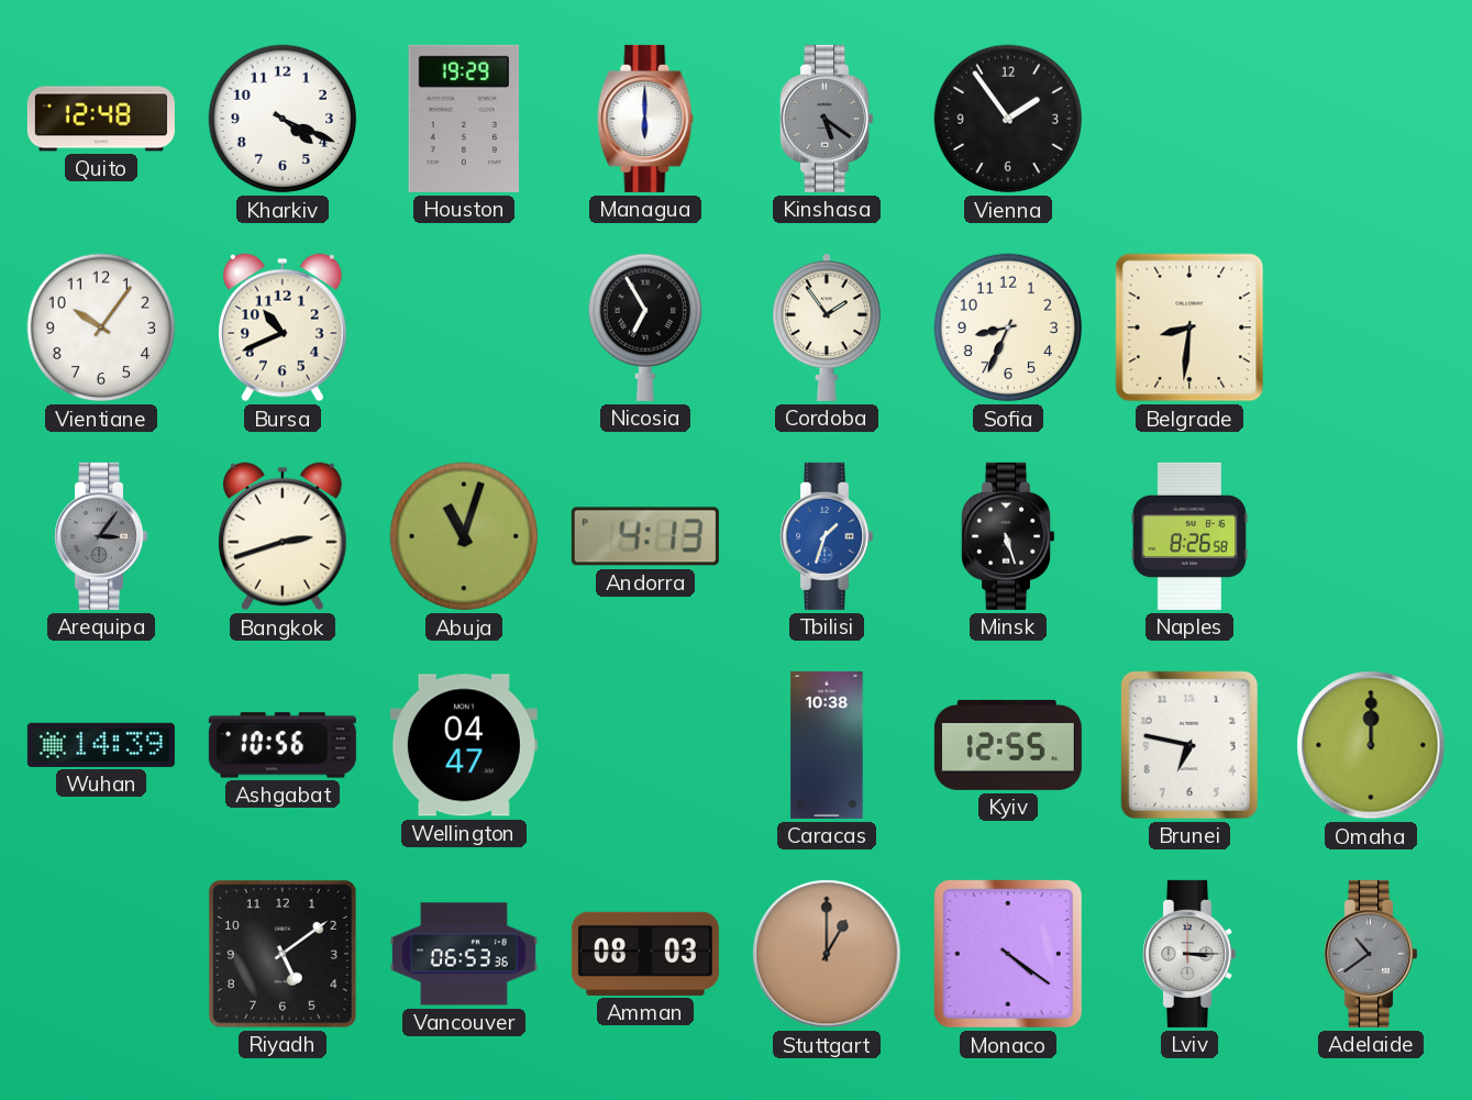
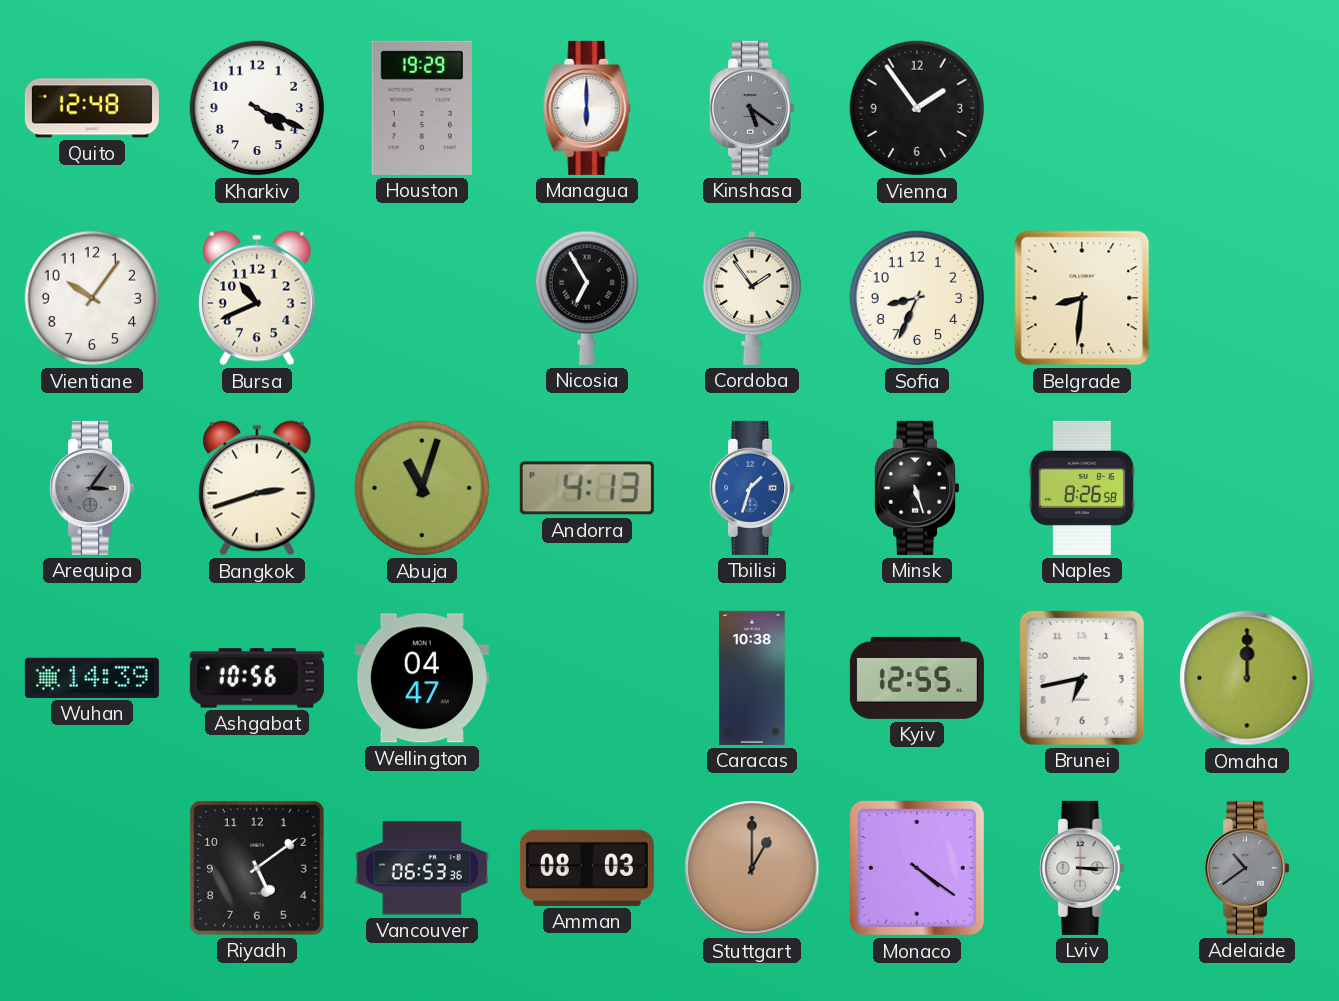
Brunei: 6:47 -> 6:43 (1082, 678)
